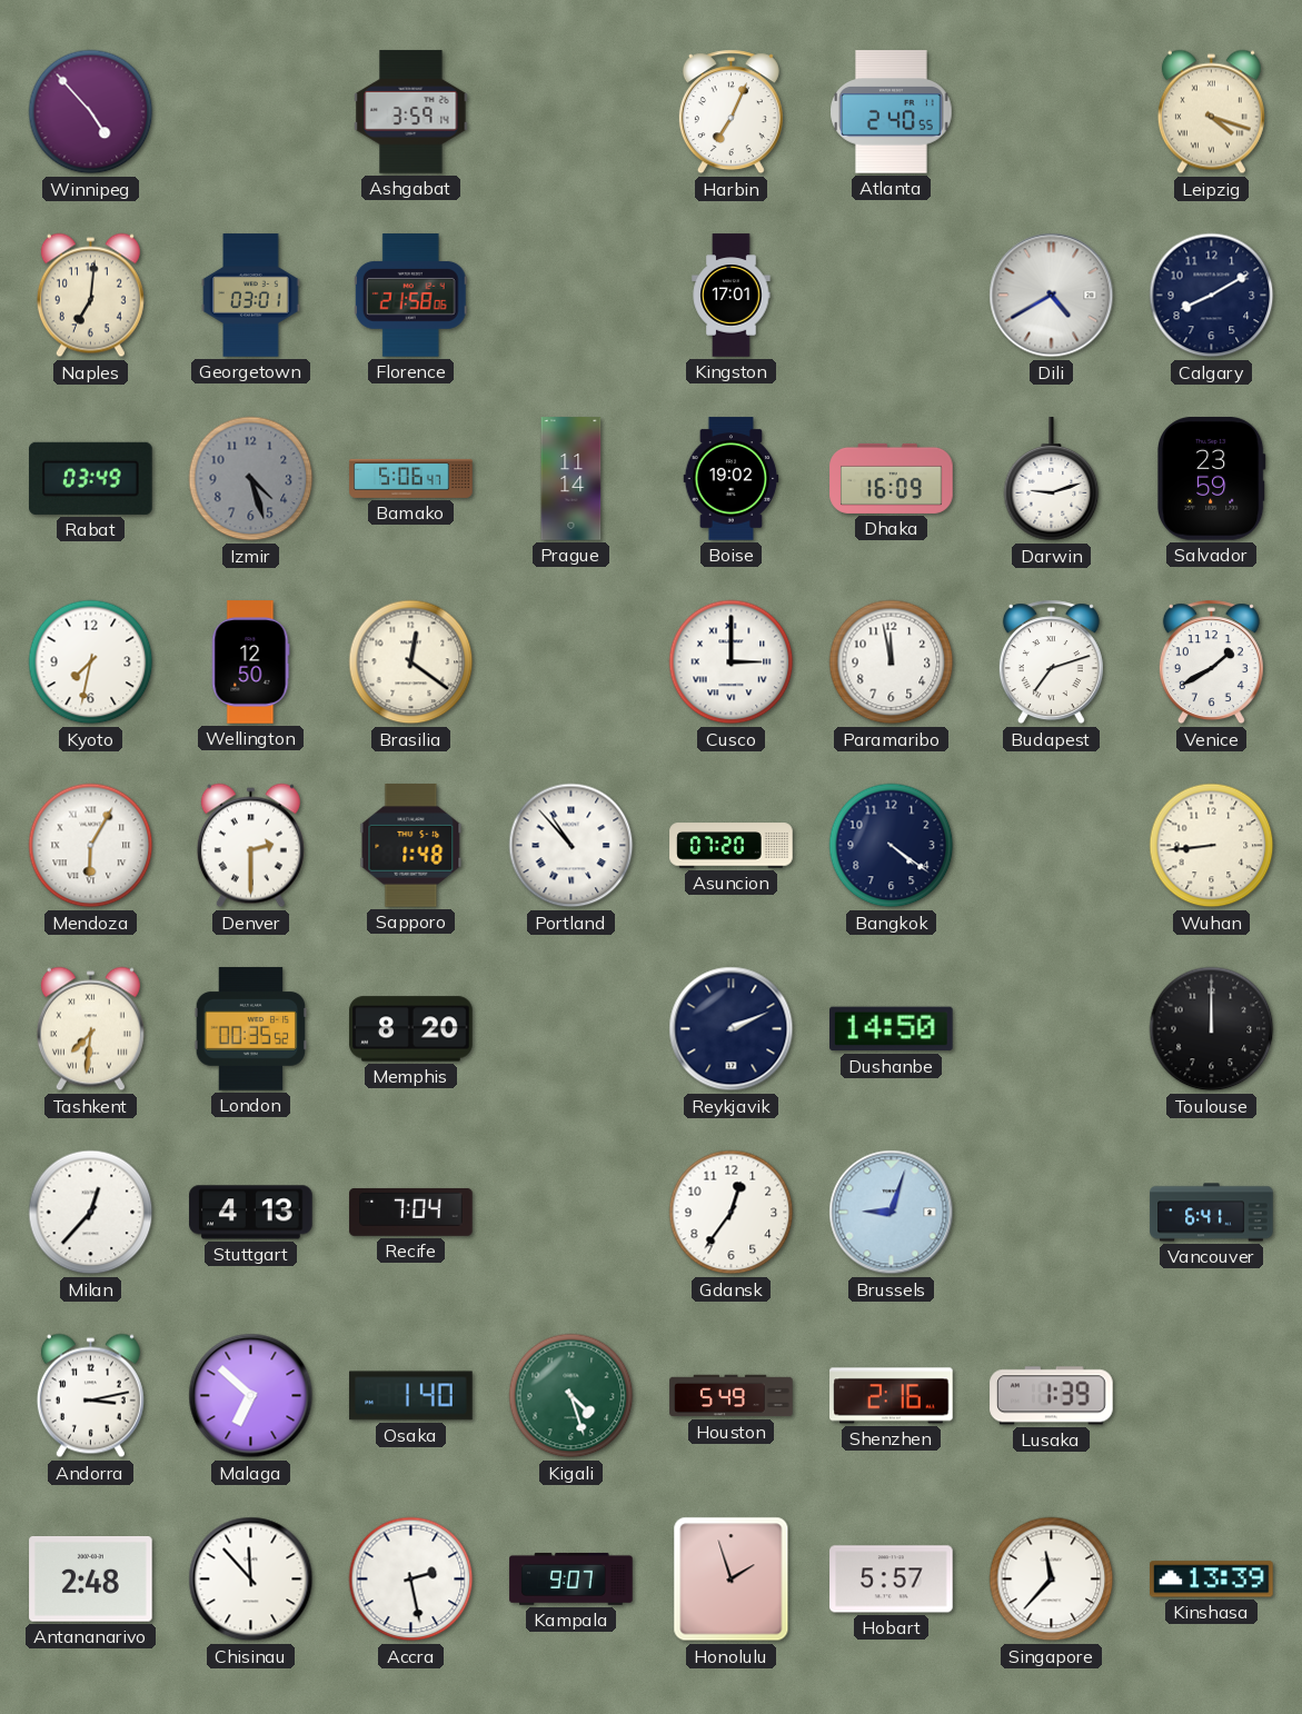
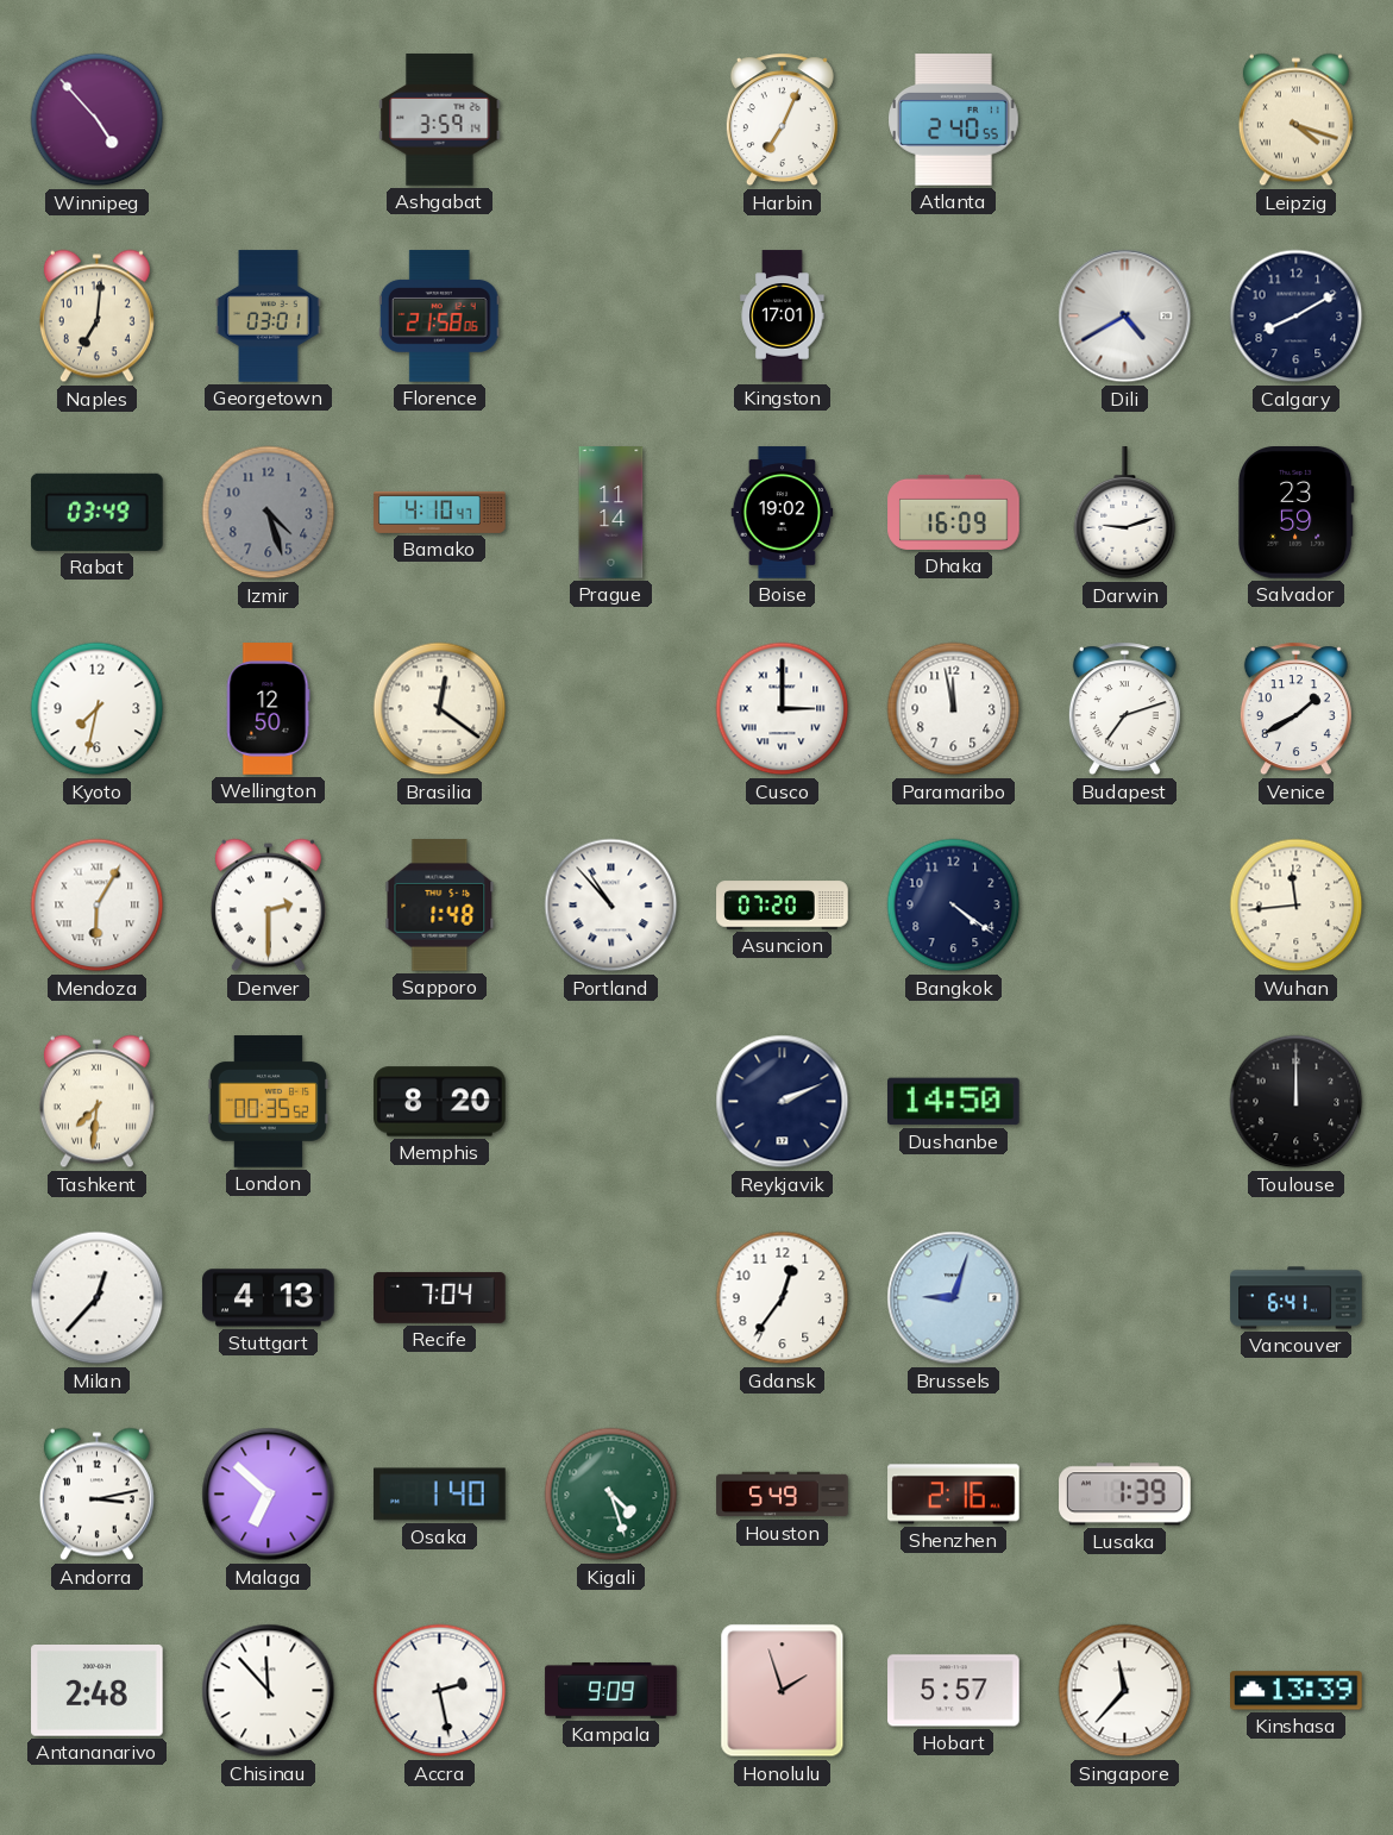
Bamako: 5:06 -> 4:10 (440, 512)
Wuhan: 8:44 -> 11:44 (1297, 906)
Kampala: 9:07 -> 9:09 (611, 1690)
